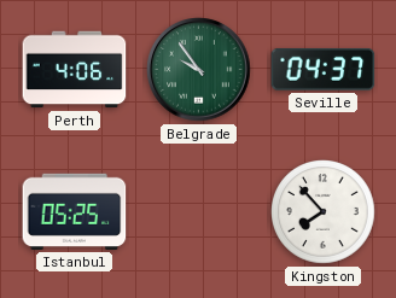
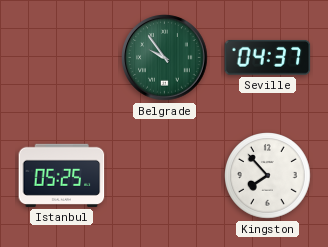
Perth: 4:06 -> none (75, 70)
